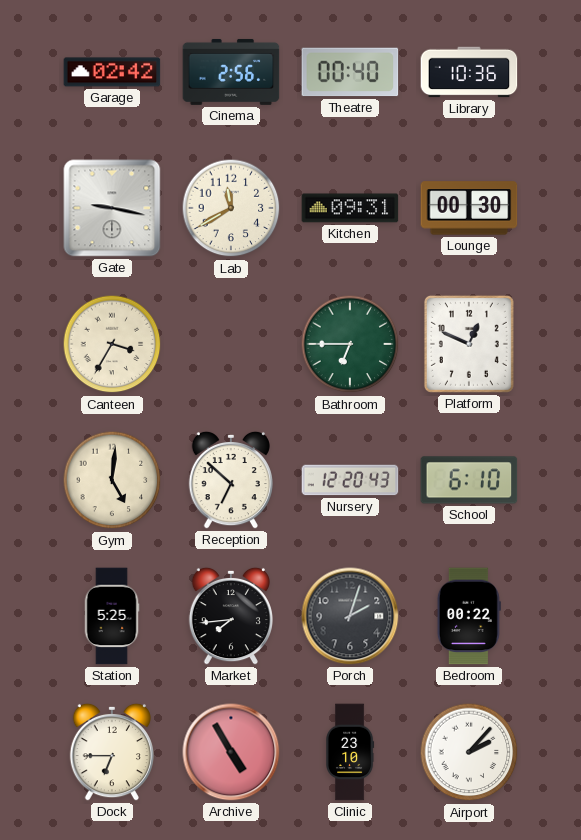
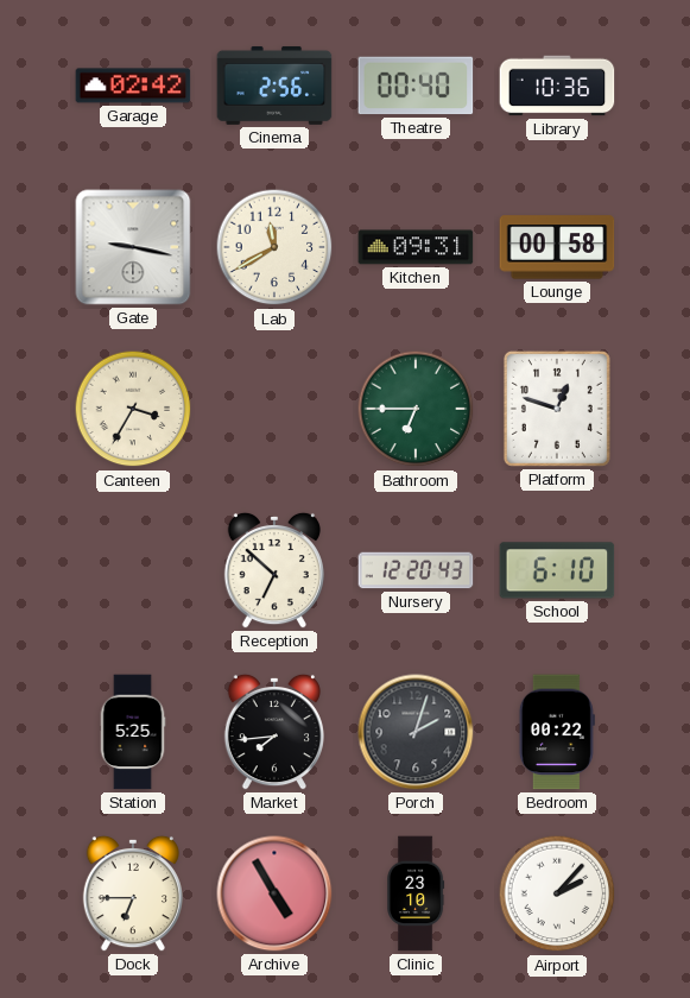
Lounge: 00:30 -> 00:58 (557, 247)
Platform: 12:49 -> 12:48 (557, 409)
Gym: 5:01 -> none (112, 480)
